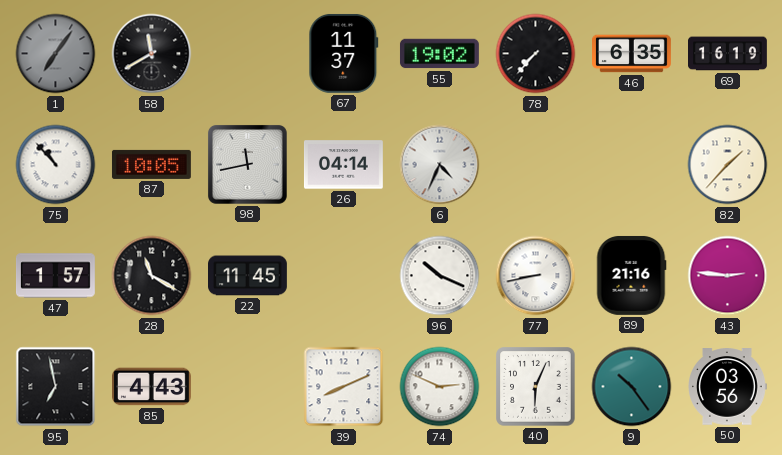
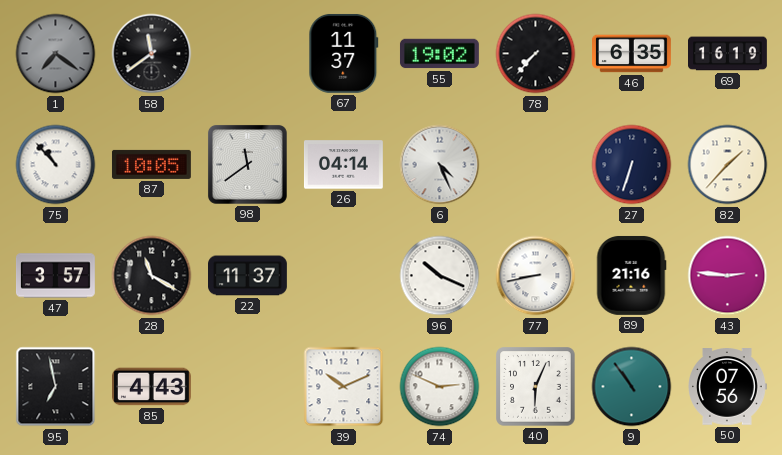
1: 7:06 -> 7:21 (56, 54)
58: 11:40 -> 11:39 (152, 54)
98: 11:43 -> 11:39 (247, 164)
6: 4:34 -> 4:26 (440, 165)
27: none -> 6:33 (632, 165)
47: 1:57 -> 3:57 (56, 276)
22: 11:45 -> 11:37 (248, 276)
39: 8:11 -> 10:11 (344, 387)
9: 10:24 -> 10:54 (632, 387)
50: 03:56 -> 07:56 (728, 387)
